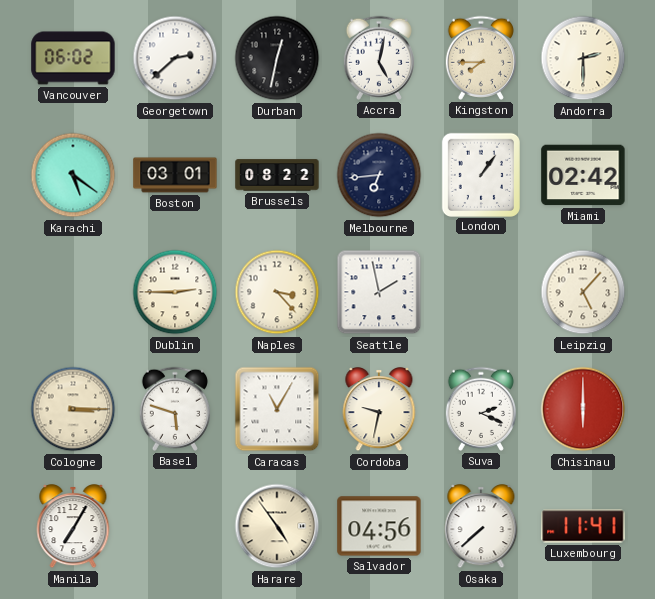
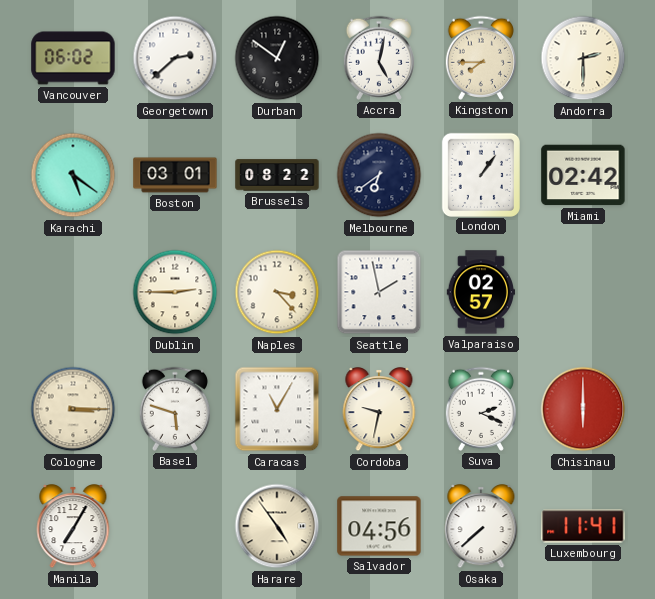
Durban: 12:32 -> 12:51 (277, 58)
Melbourne: 6:44 -> 6:39 (379, 175)
Valparaiso: none -> 02:57 (481, 292)
Leipzig: 5:07 -> none (583, 292)
